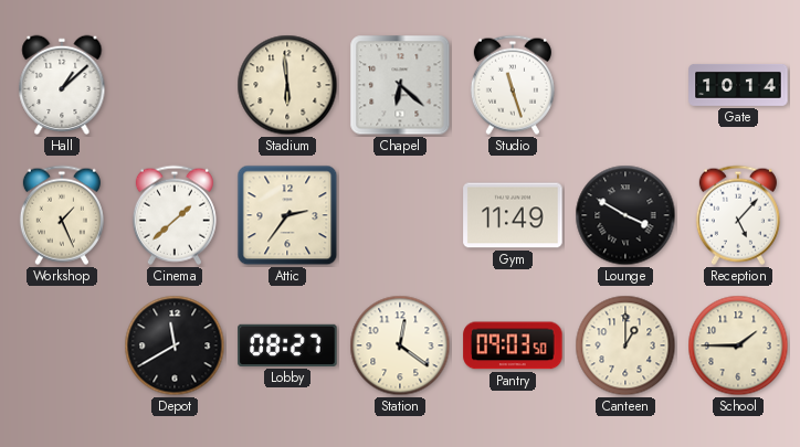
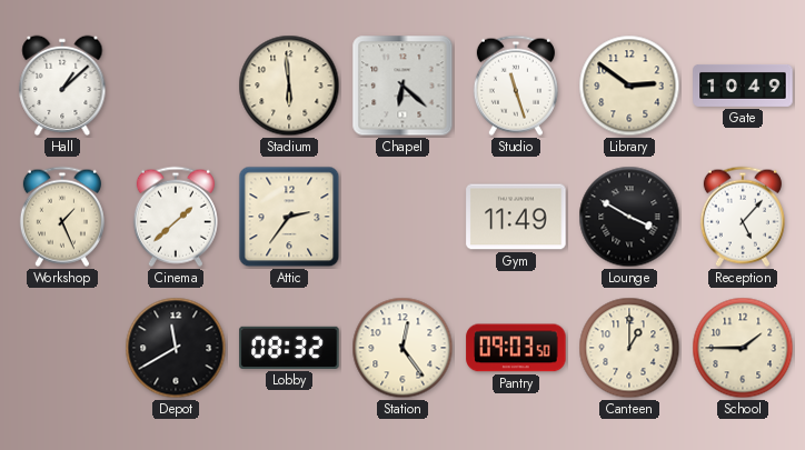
Library: none -> 2:51 (629, 86)
Gate: 10:14 -> 10:49 (743, 87)
Lobby: 08:27 -> 08:32 (289, 348)
Station: 12:21 -> 12:24 (402, 348)
